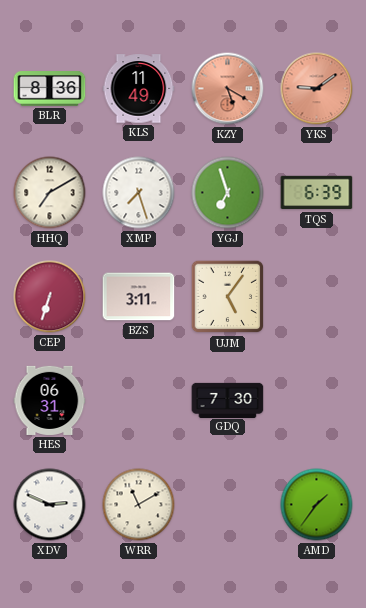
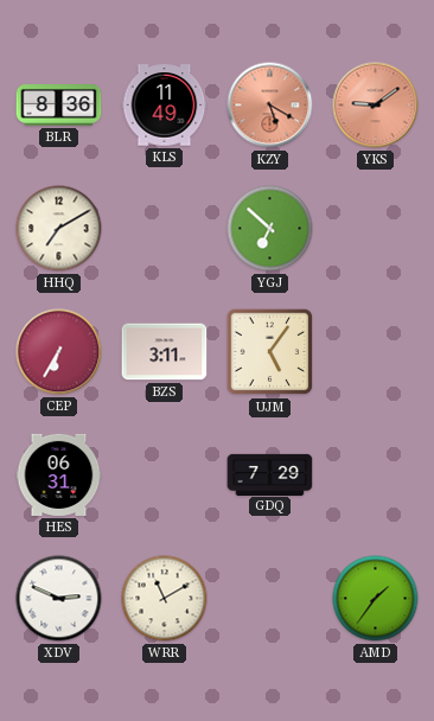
XMP: 7:27 -> none (139, 193)
YGJ: 6:57 -> 6:52 (270, 229)
TQS: 6:39 -> none (317, 193)
CEP: 6:33 -> 6:35 (59, 352)
GDQ: 7:30 -> 7:29 (270, 474)
